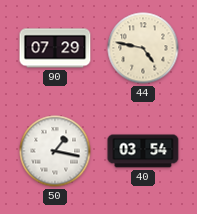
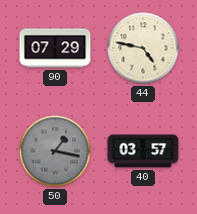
50 dial: white -> grey (55, 151)
40: 03:54 -> 03:57 (143, 151)
